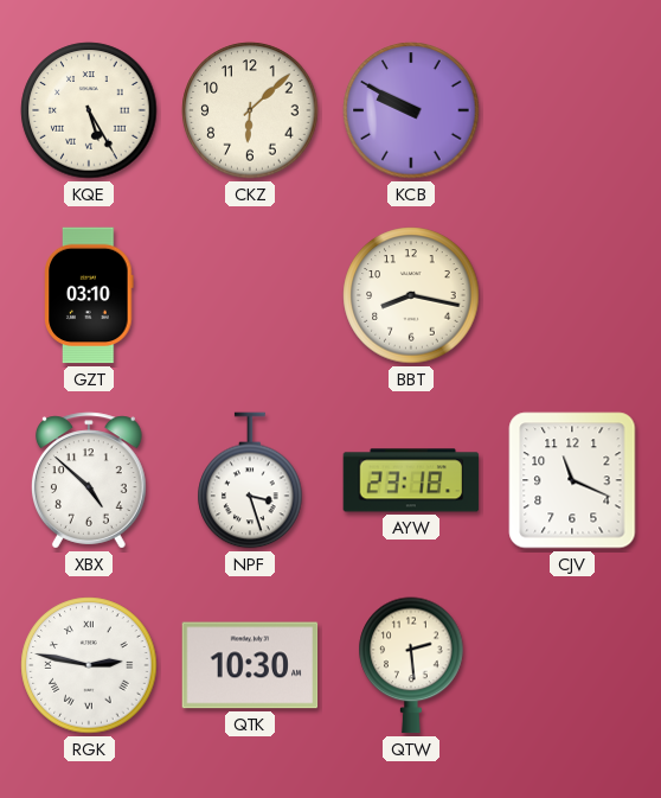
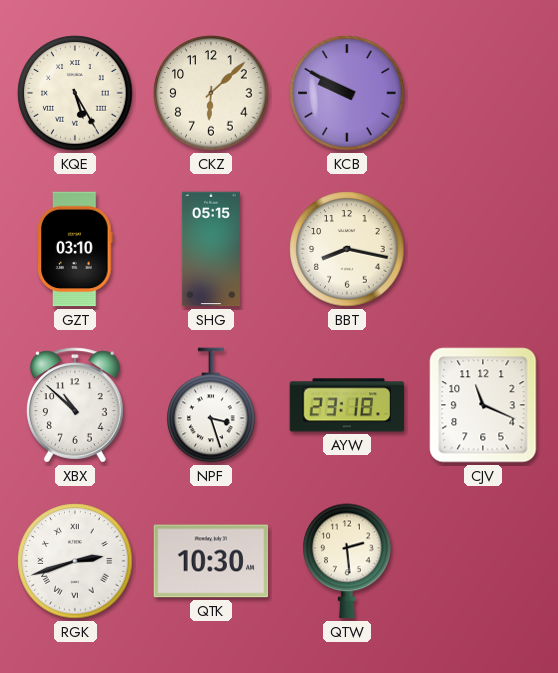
SHG: none -> 05:15 (211, 249)
XBX: 4:52 -> 10:52 (75, 405)
RGK: 2:47 -> 2:42 (75, 561)
